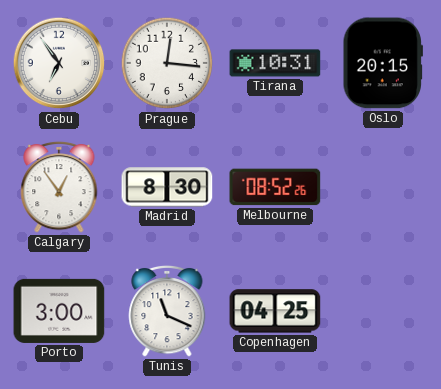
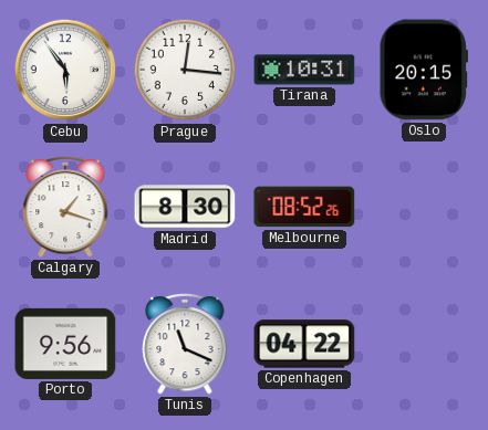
Cebu: 6:54 -> 5:54 (65, 70)
Calgary: 12:54 -> 1:18 (65, 207)
Porto: 3:00 -> 9:56 (65, 344)
Copenhagen: 04:25 -> 04:22 (304, 344)
